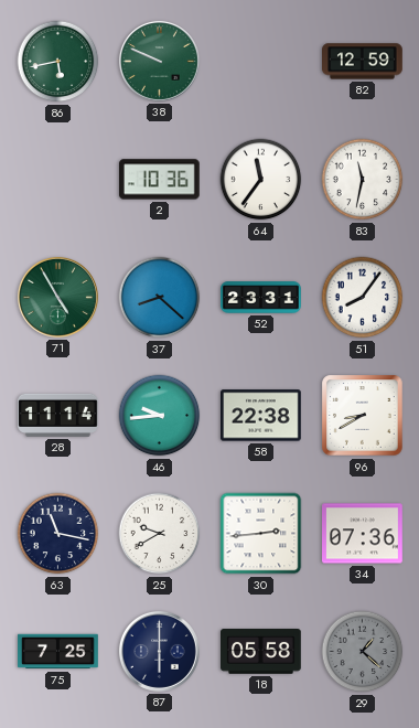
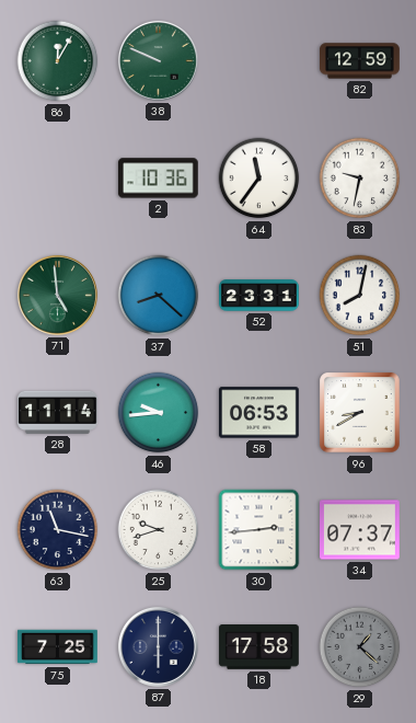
86: 5:43 -> 12:05 (58, 61)
83: 11:32 -> 9:32 (360, 179)
71: 4:55 -> 4:59 (57, 295)
51: 8:06 -> 8:02 (360, 296)
58: 22:38 -> 06:53 (259, 413)
25: 9:40 -> 9:42 (159, 530)
34: 07:36 -> 07:37 (360, 530)
18: 05:58 -> 17:58 (259, 647)
